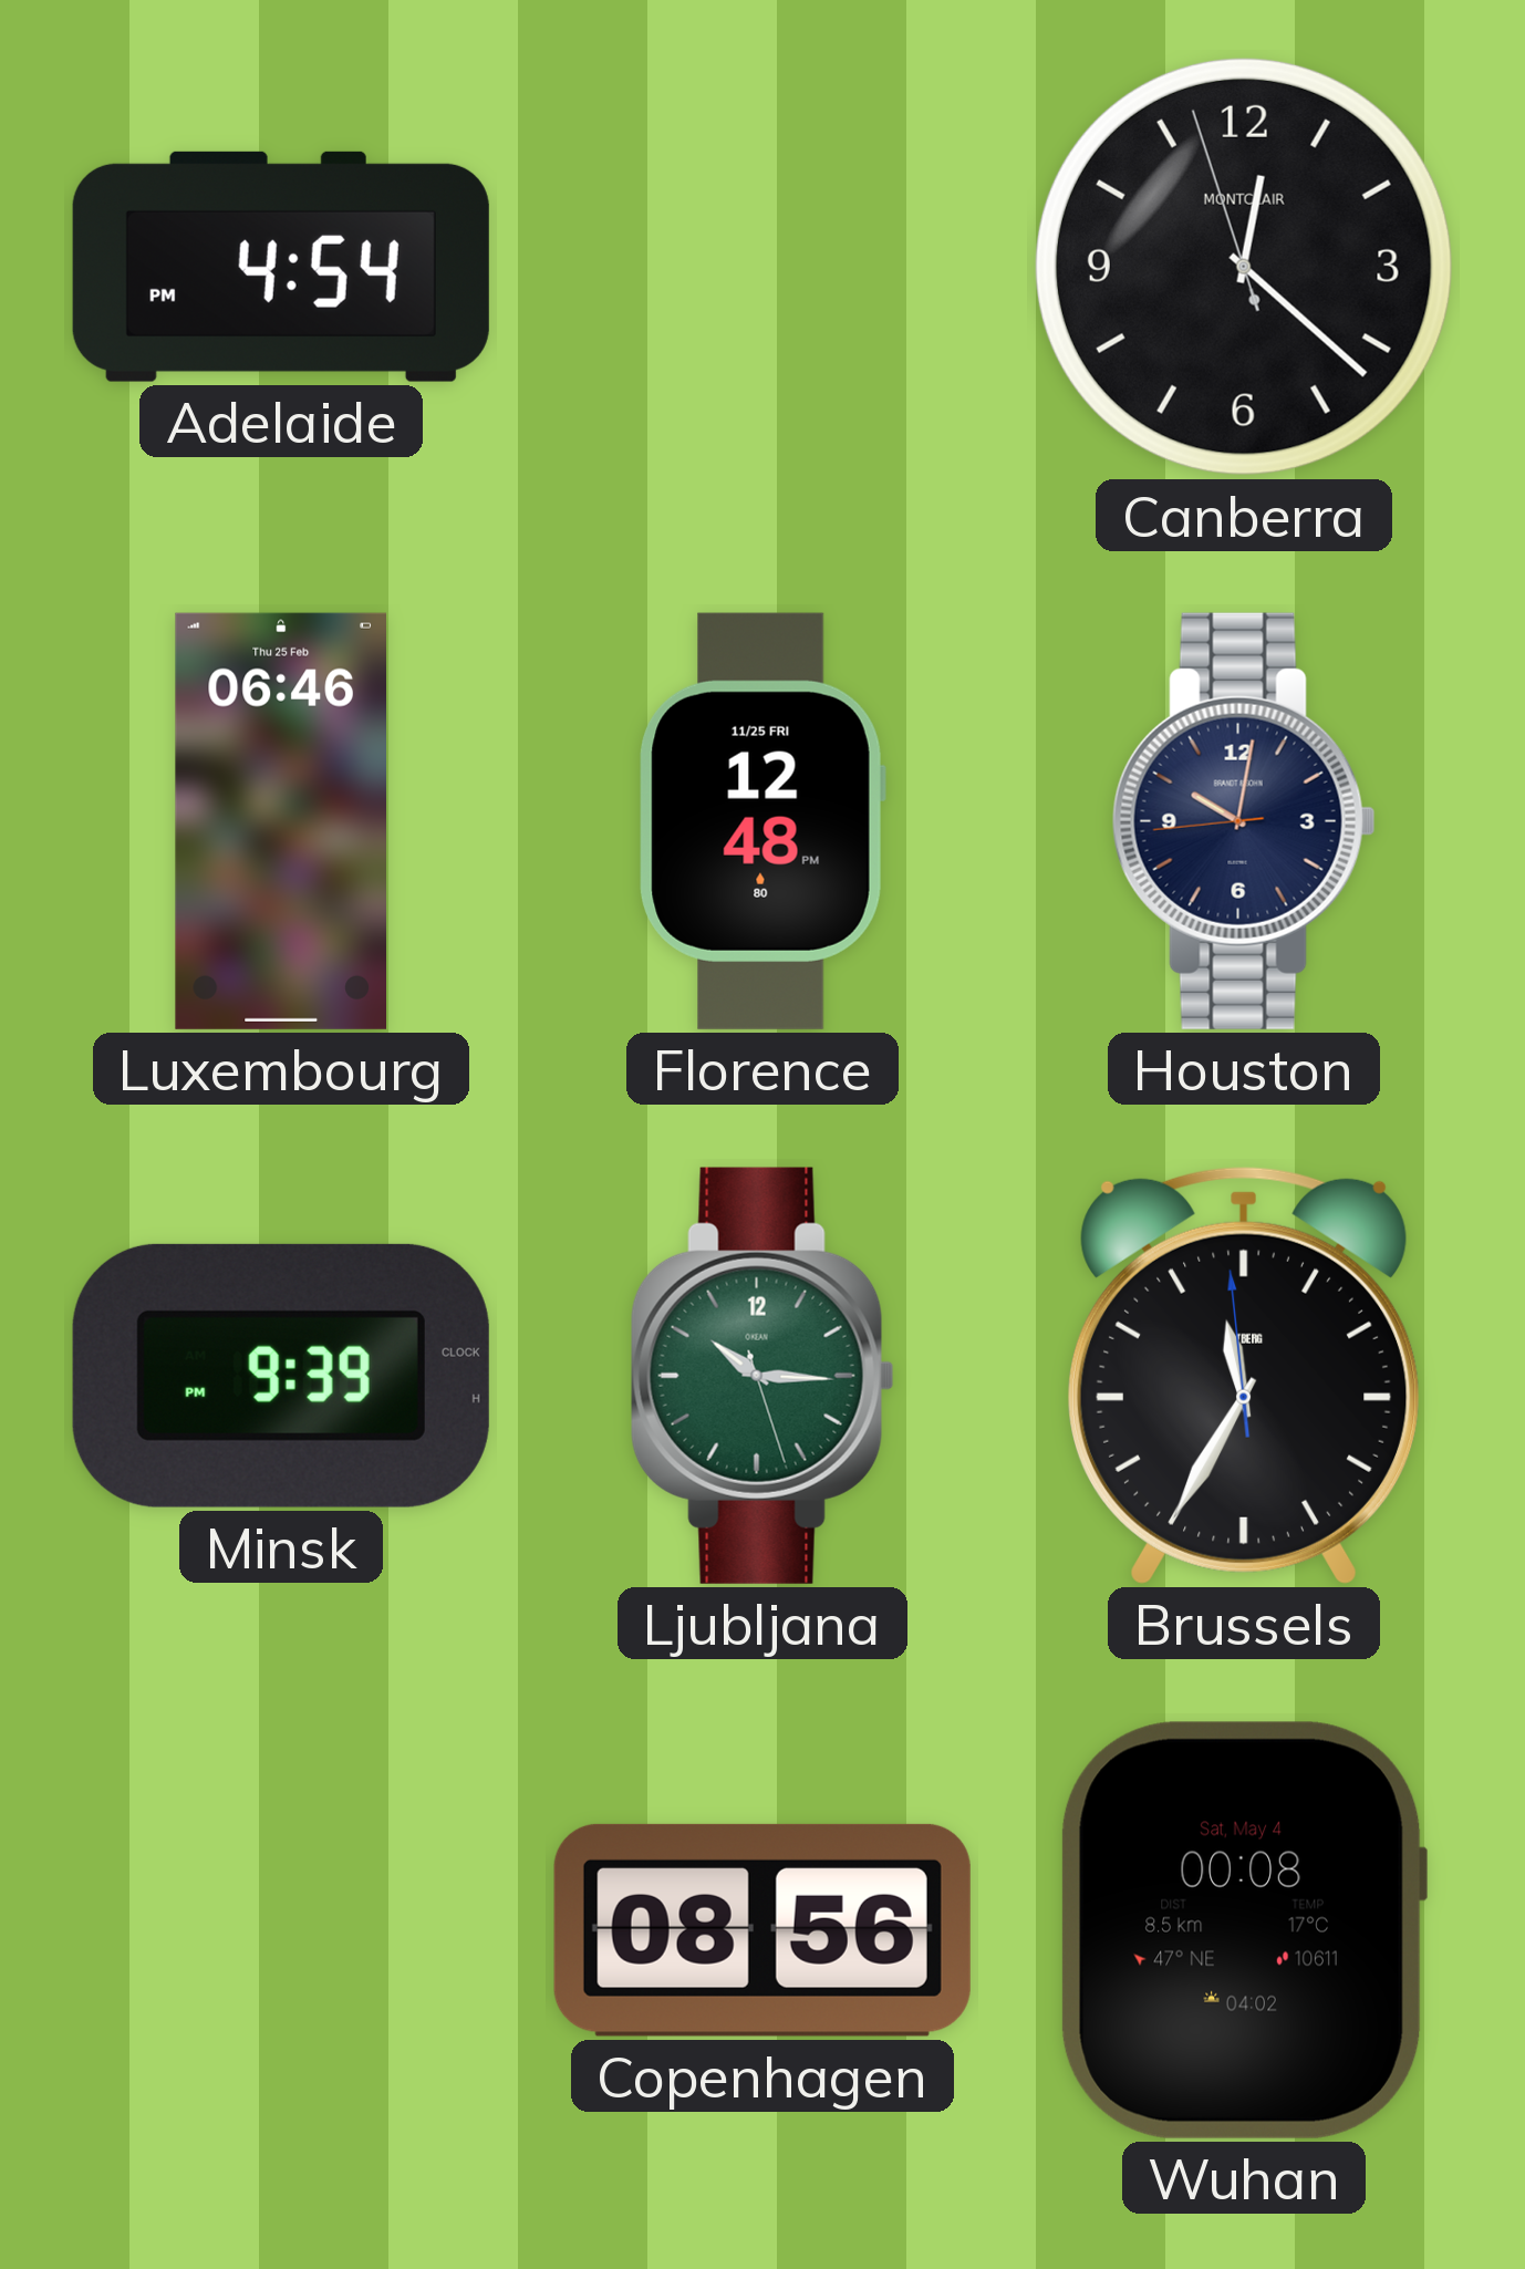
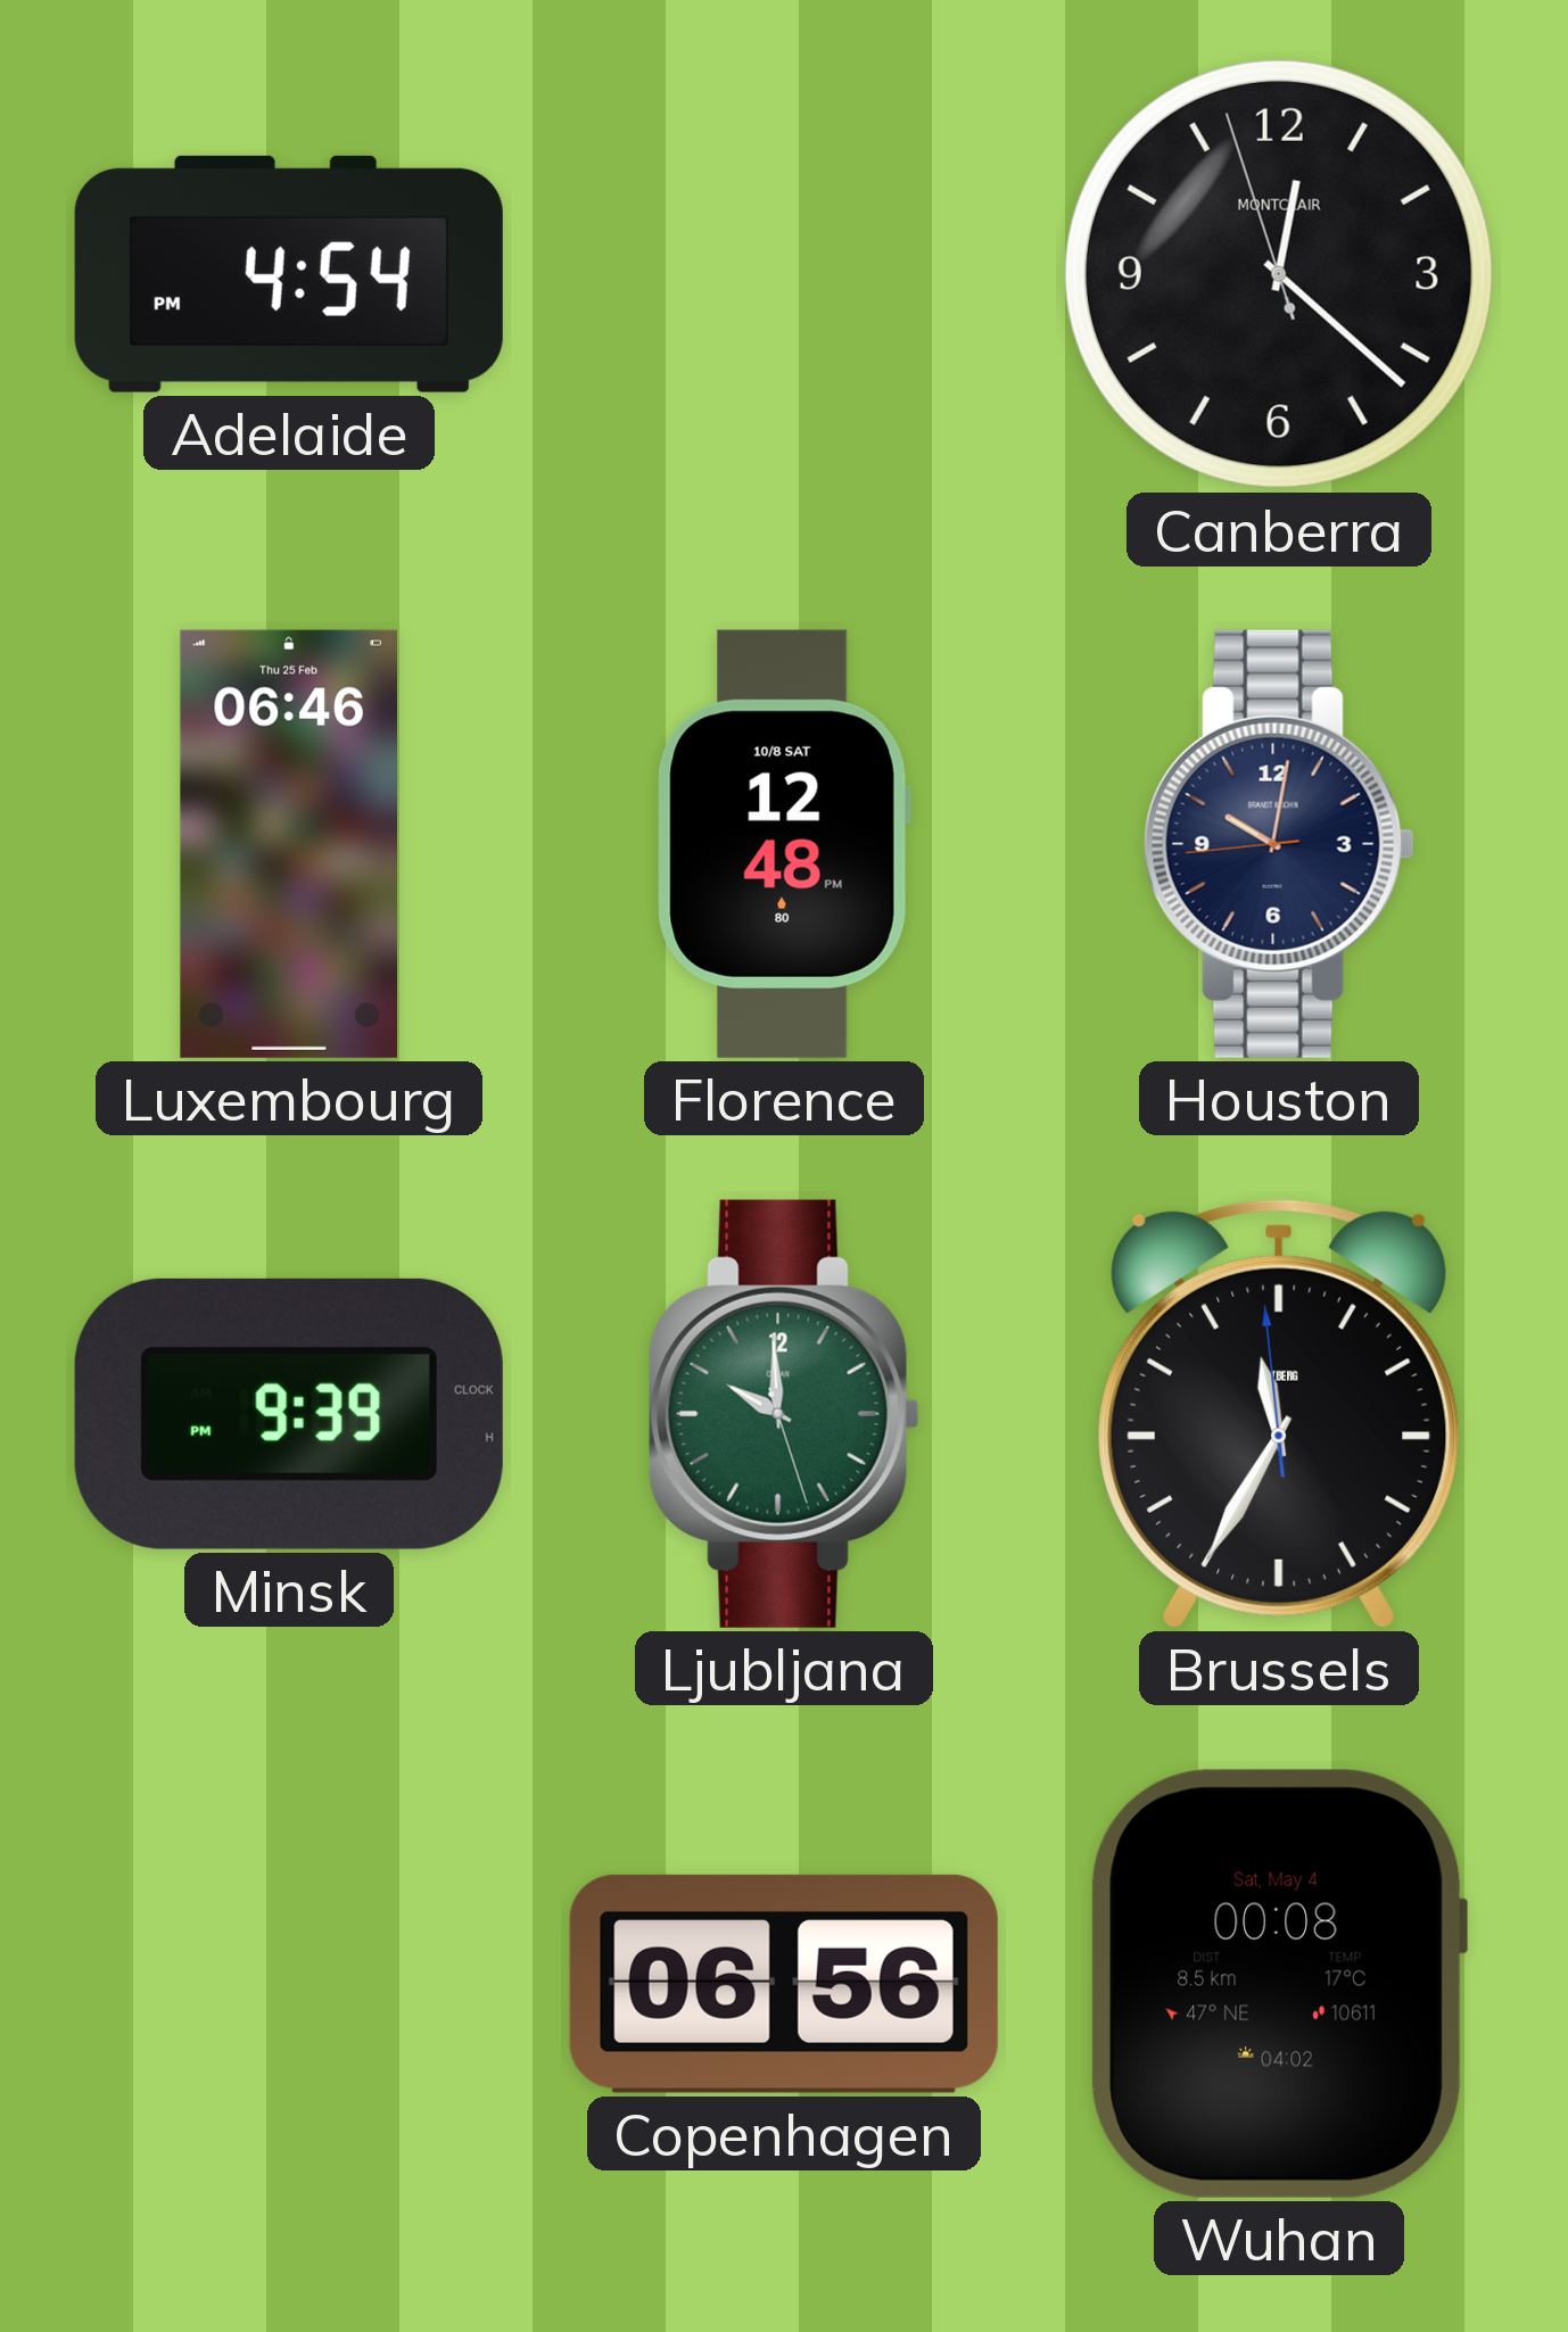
Florence date: 11/25 FRI -> 10/8 SAT (784, 844)
Ljubljana: 10:15 -> 9:59 (784, 1414)
Copenhagen: 08:56 -> 06:56 (784, 1984)
